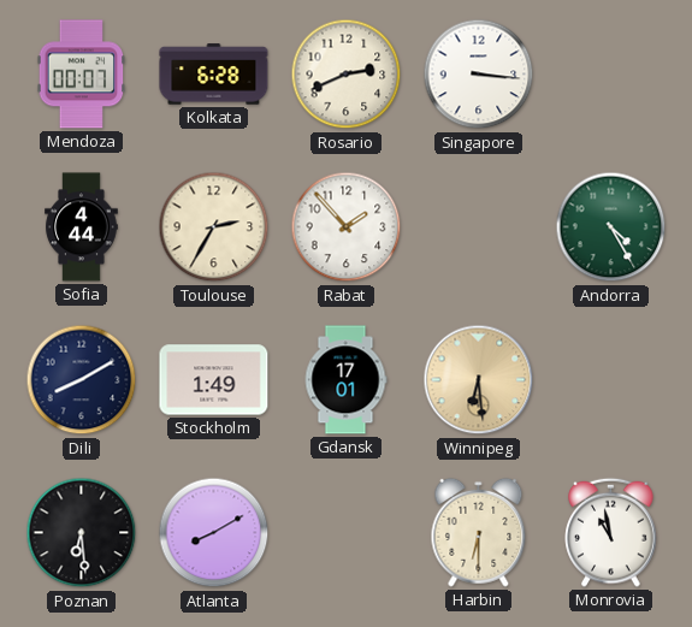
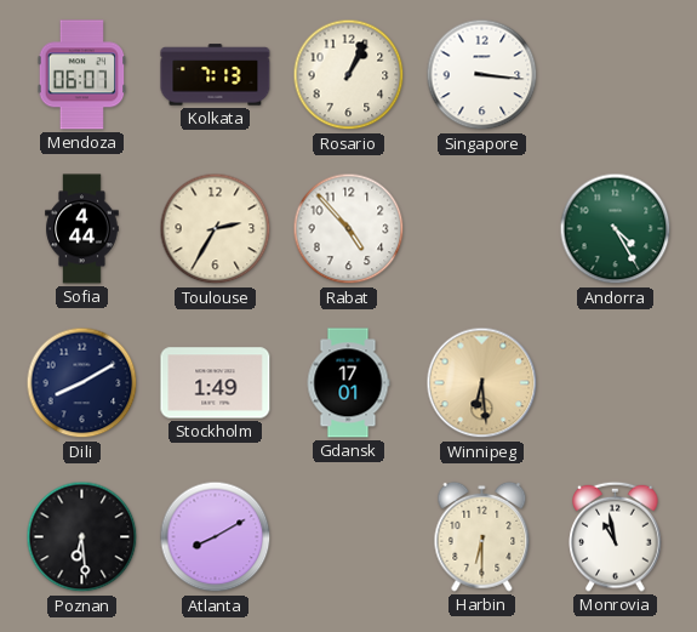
Mendoza: 00:07 -> 06:07 (82, 75)
Kolkata: 6:28 -> 7:13 (216, 75)
Rosario: 2:41 -> 1:04 (349, 75)
Rabat: 1:53 -> 4:53 (349, 229)
